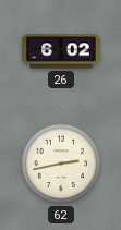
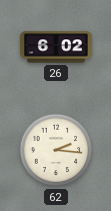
62: 2:43 -> 2:16 (56, 150)
